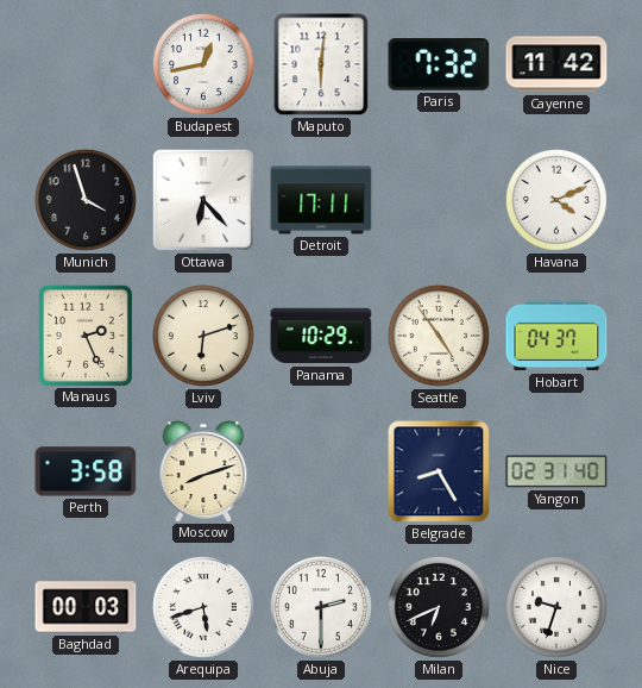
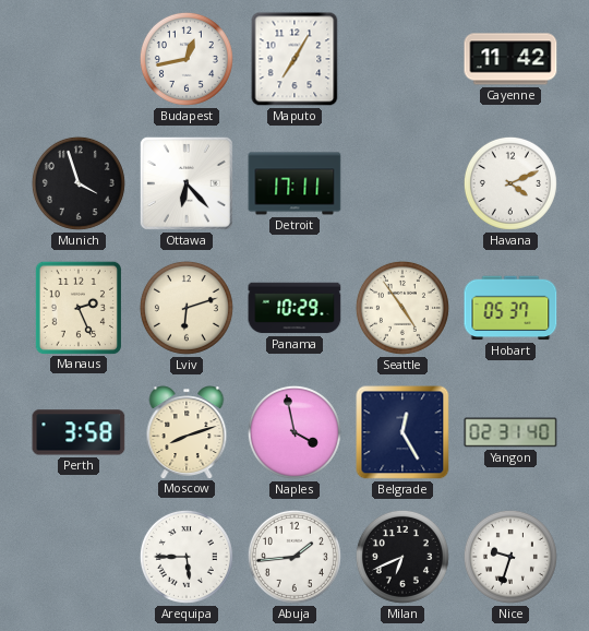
Maputo: 6:01 -> 7:05 (294, 59)
Paris: 7:32 -> none (439, 65)
Hobart: 04:37 -> 05:37 (510, 308)
Naples: none -> 3:58 (294, 432)
Belgrade: 8:25 -> 12:25 (402, 432)
Baghdad: 00:03 -> none (86, 607)
Arequipa: 5:42 -> 5:45 (187, 557)
Abuja: 2:30 -> 1:44 (294, 557)
